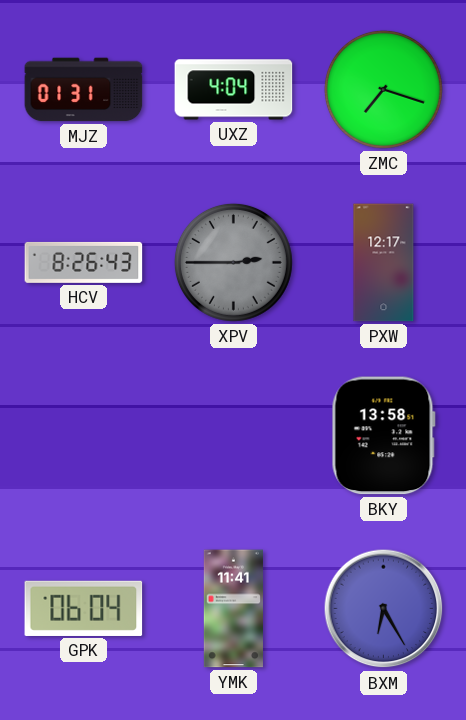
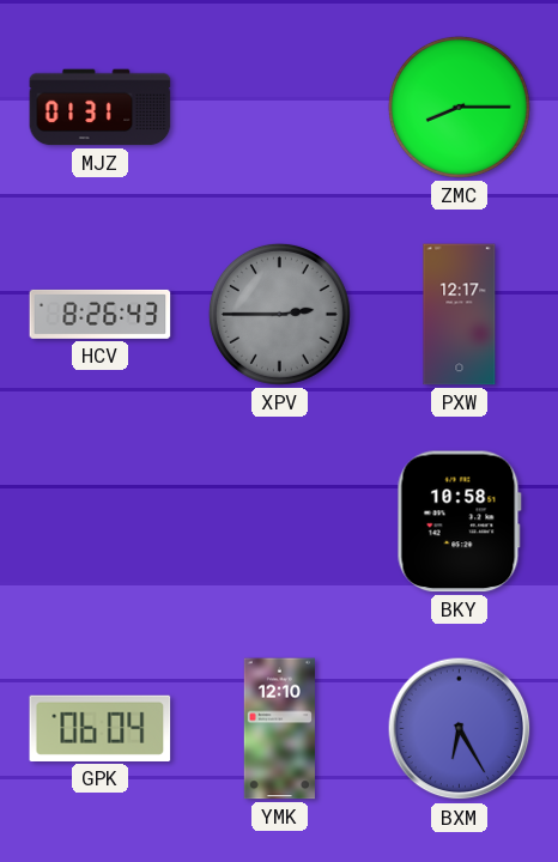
UXZ: 4:04 -> none (234, 90)
ZMC: 7:18 -> 8:15 (459, 107)
BKY: 13:58 -> 10:58 (459, 522)
YMK: 11:41 -> 12:10 (279, 729)
